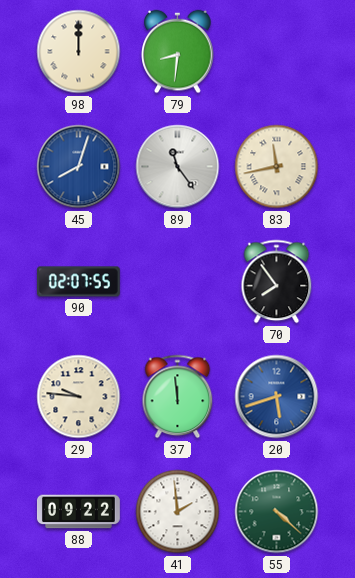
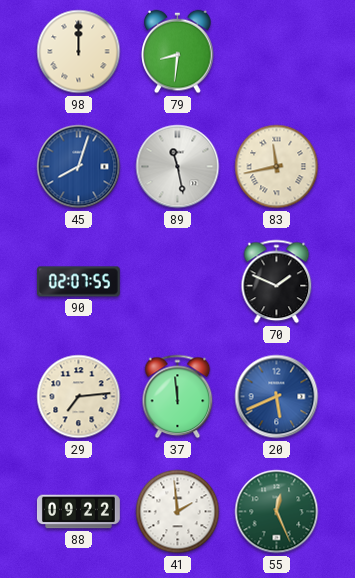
89: 11:24 -> 11:28 (178, 167)
70: 7:54 -> 1:49 (277, 282)
29: 9:46 -> 7:14 (79, 397)
20: 5:42 -> 5:41 (277, 397)
55: 4:22 -> 12:26 (277, 512)
